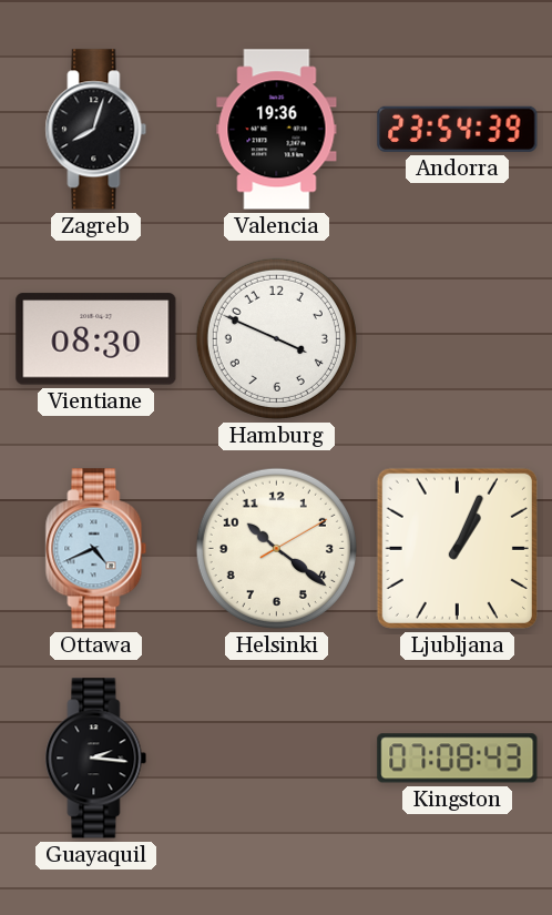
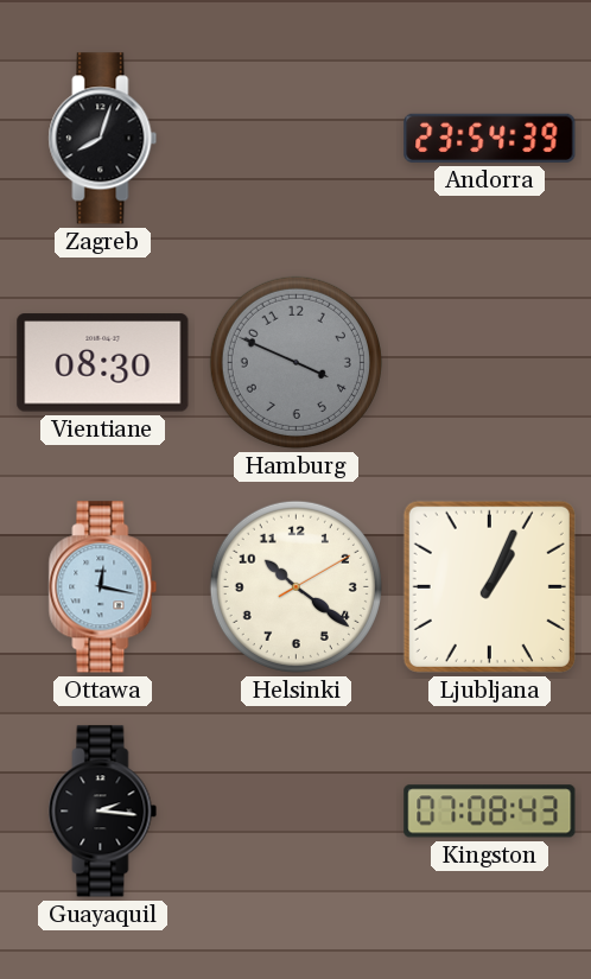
Valencia: 19:36 -> none (277, 130)
Hamburg dial: white -> grey (295, 362)
Ottawa: 4:41 -> 12:17 (103, 587)
